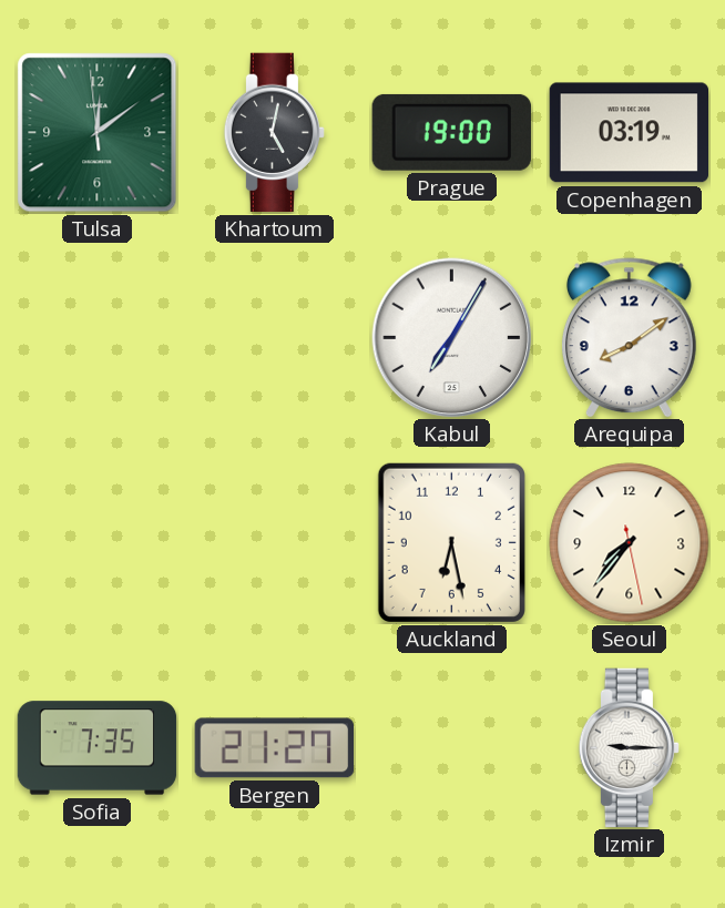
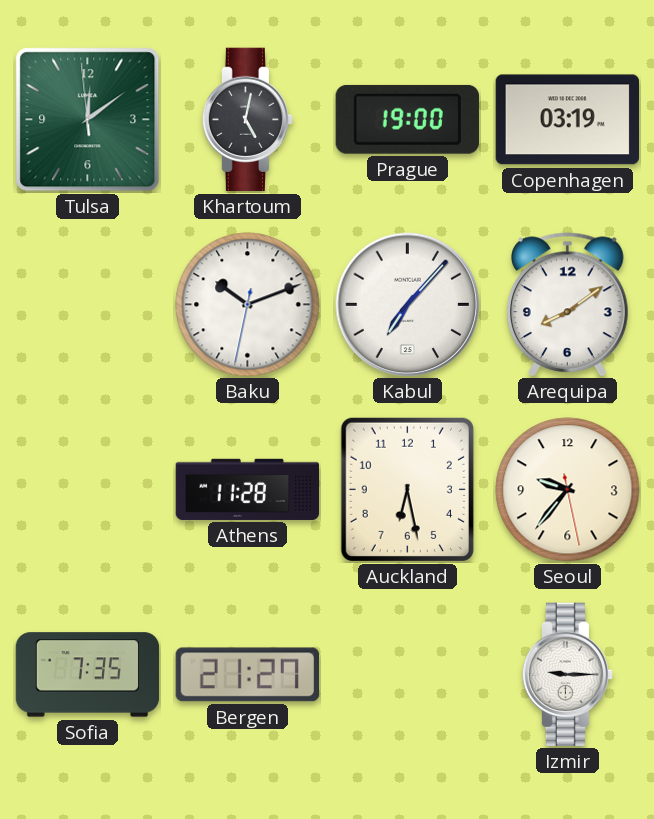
Baku: none -> 10:11 (248, 305)
Kabul: 7:05 -> 7:07 (408, 305)
Athens: none -> 11:28 (248, 489)
Seoul: 7:36 -> 9:36 (568, 490)
